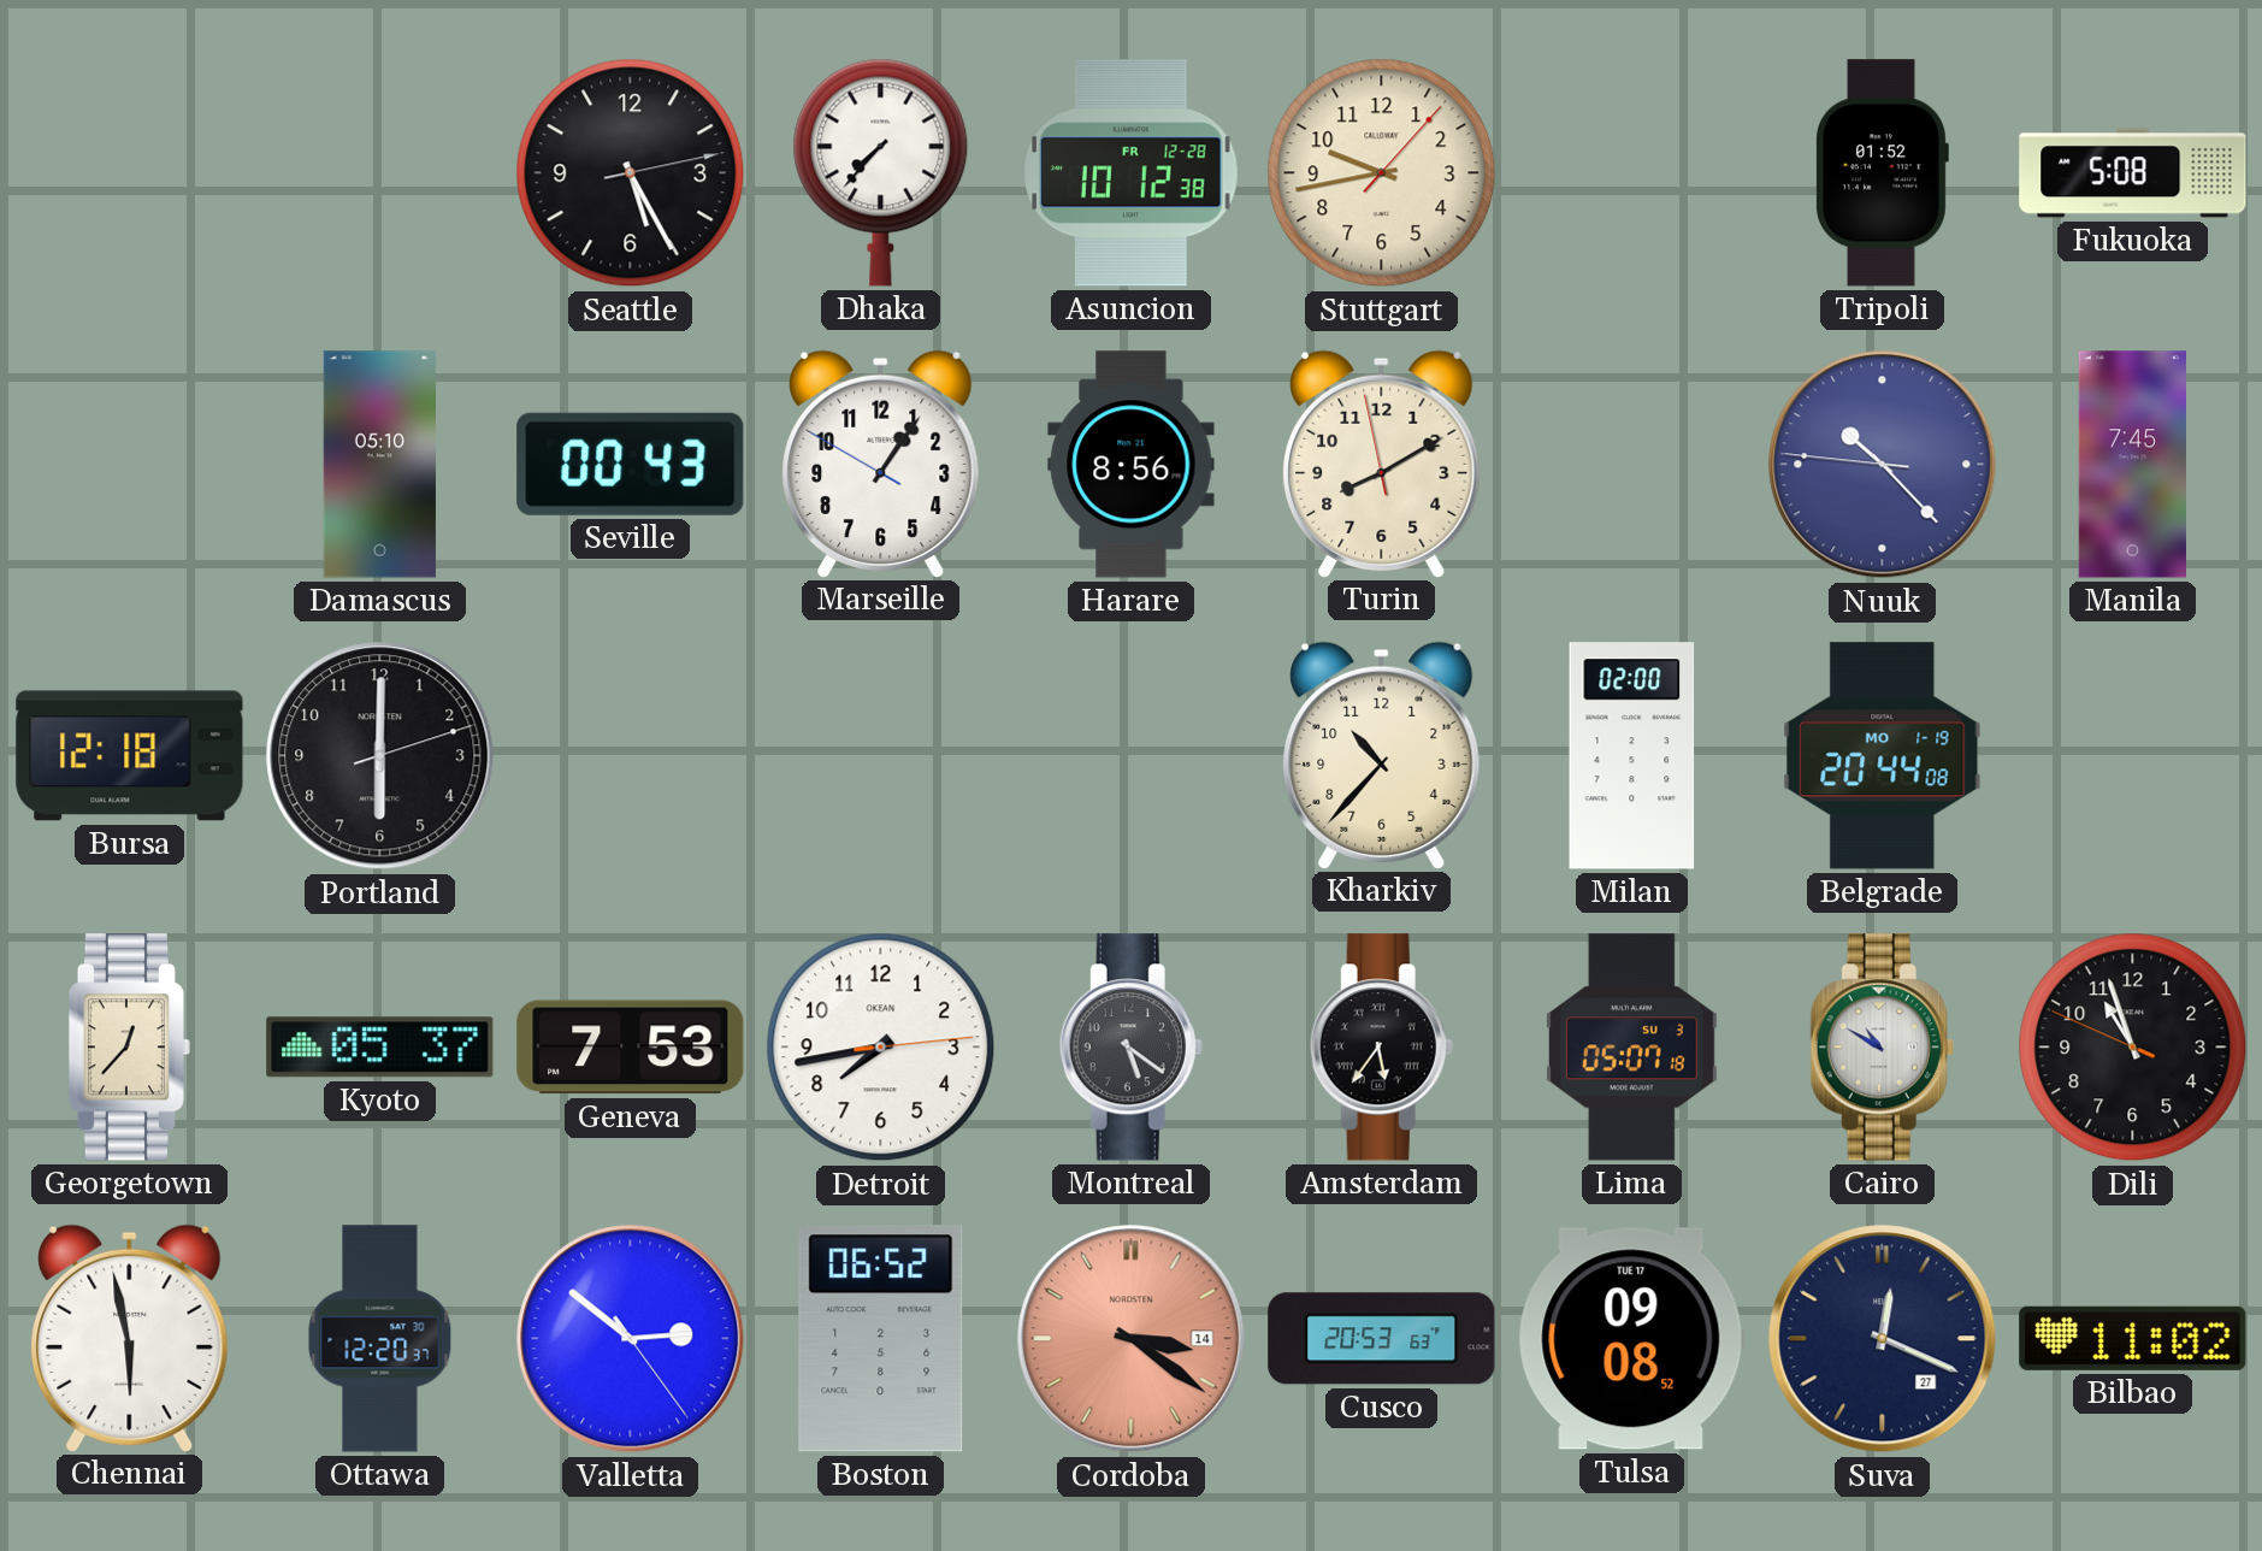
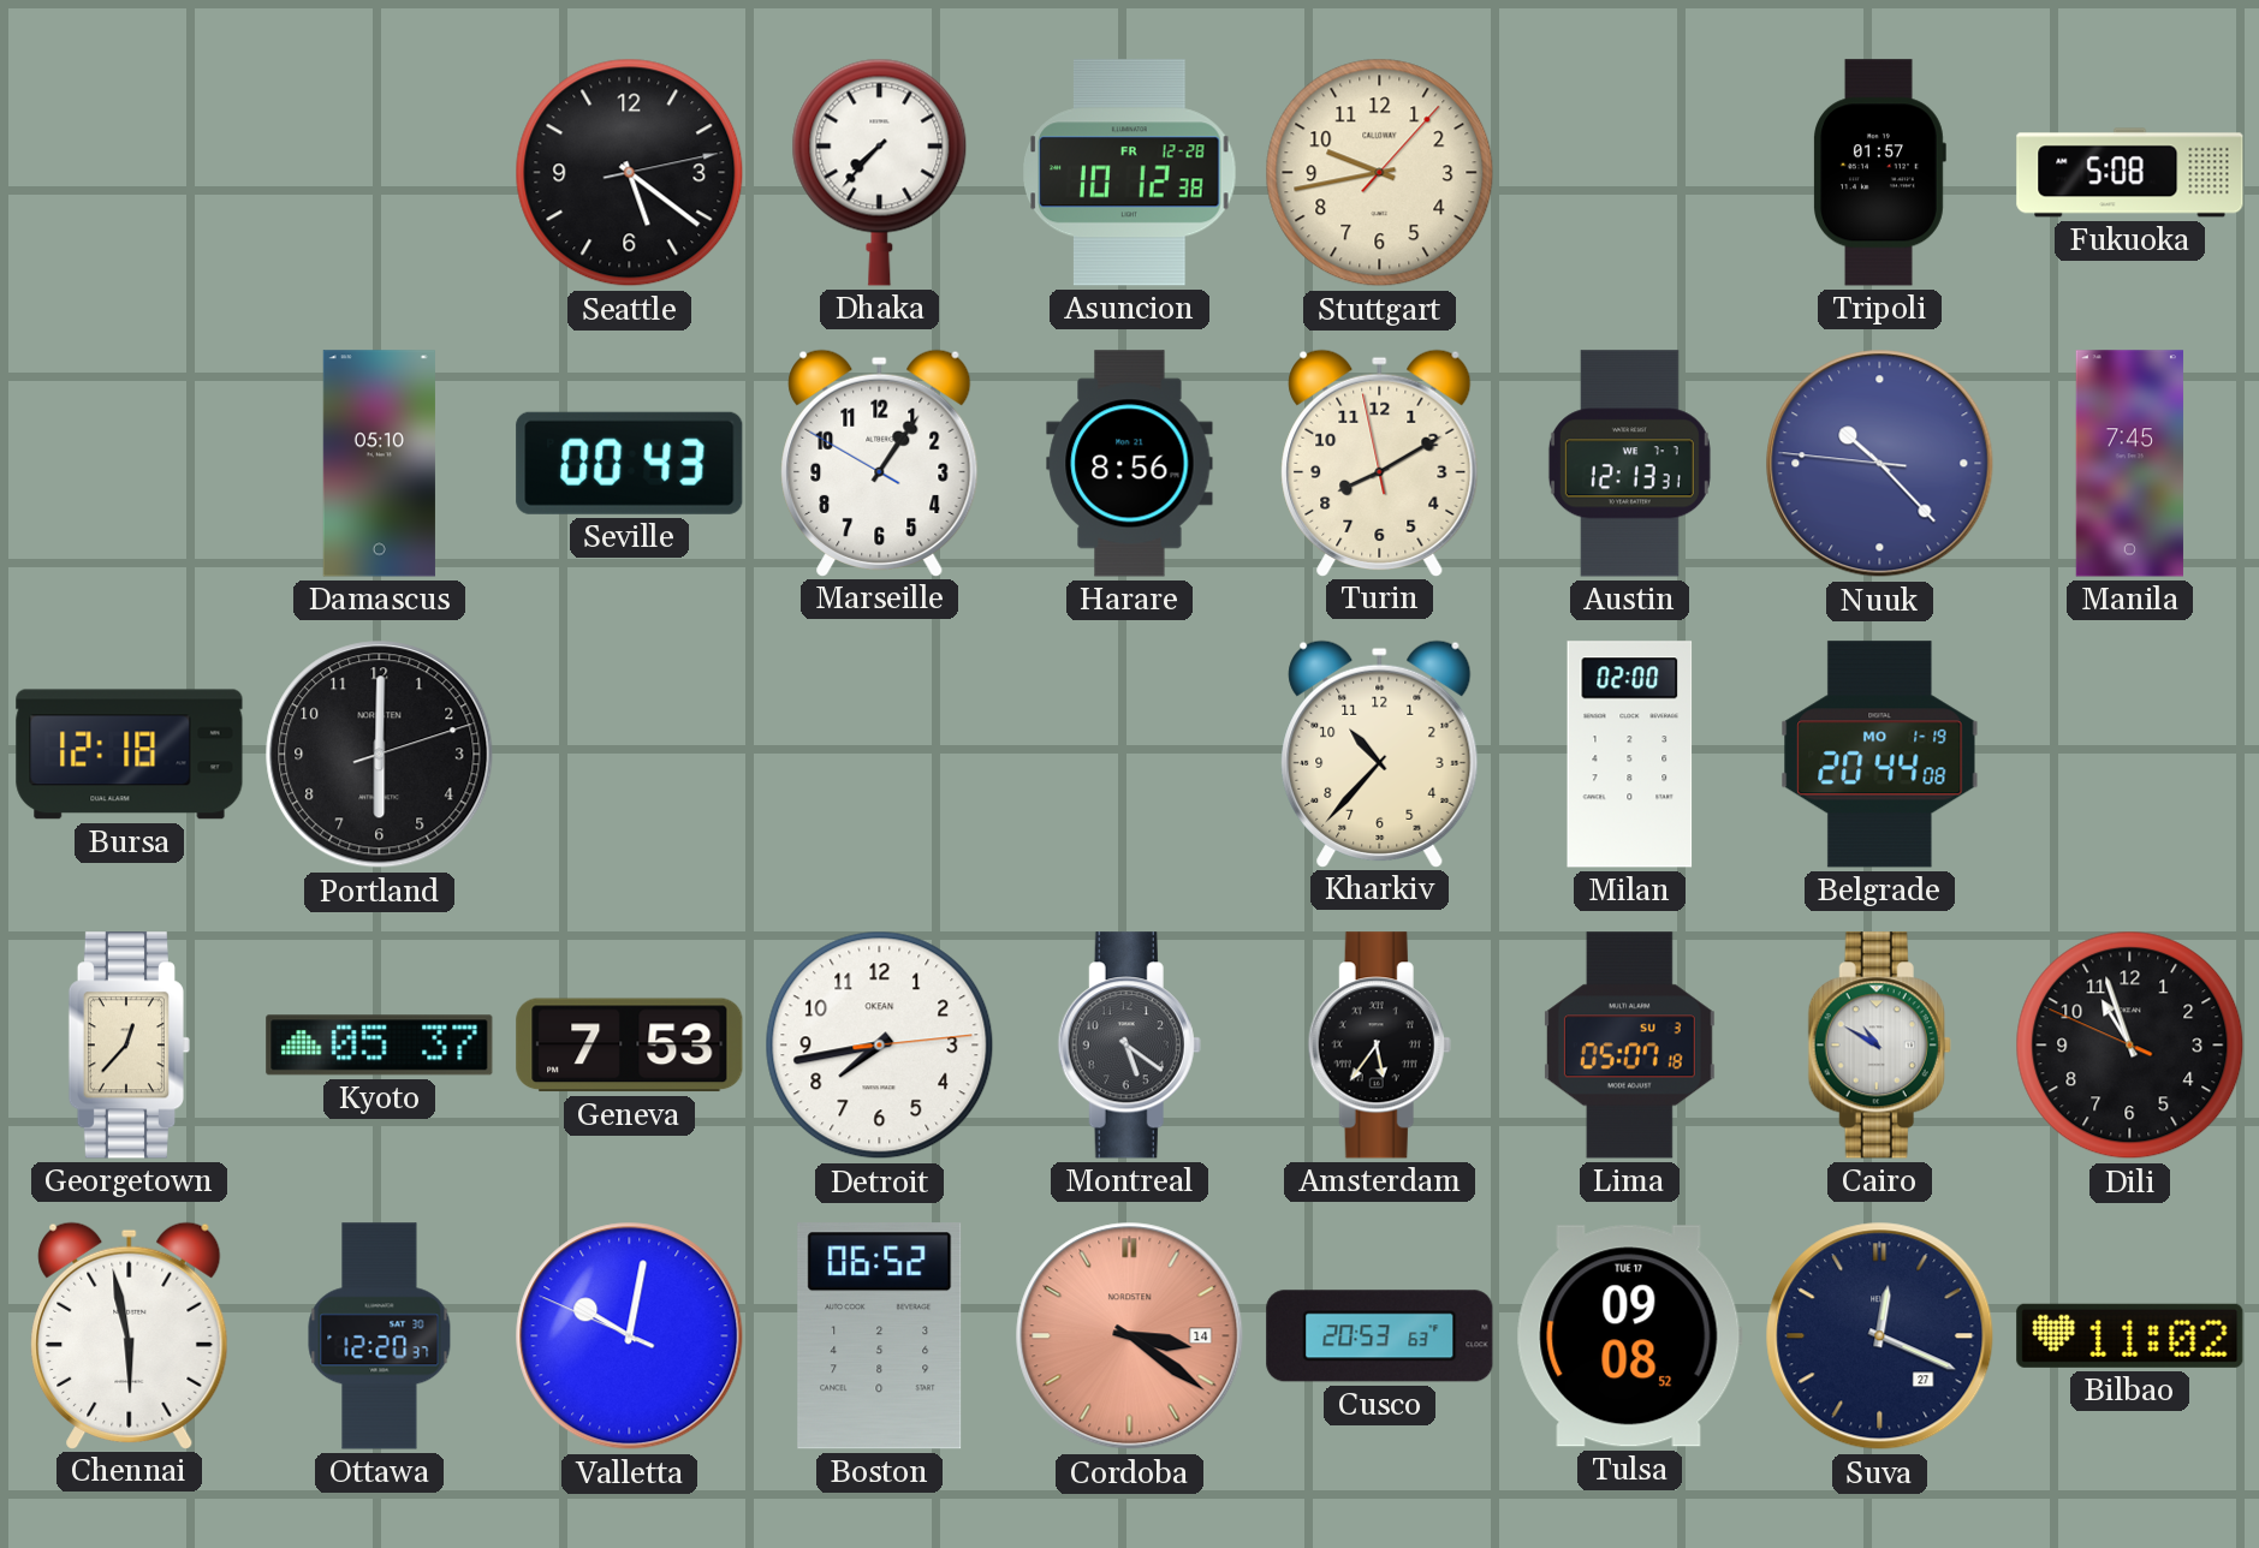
Seattle: 5:25 -> 5:21 (630, 173)
Tripoli: 01:52 -> 01:57 (1880, 173)
Austin: none -> 12:13 (1629, 464)
Valletta: 2:51 -> 10:01 (630, 1336)
